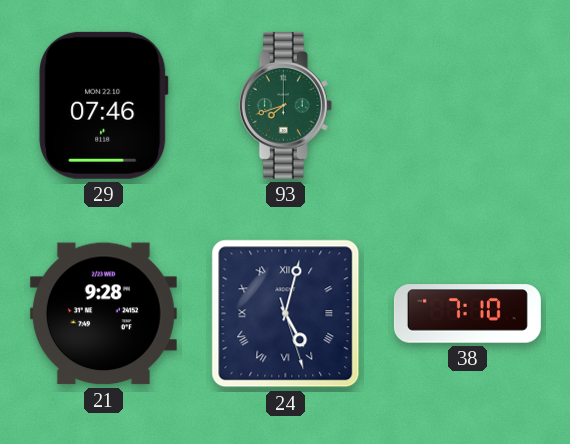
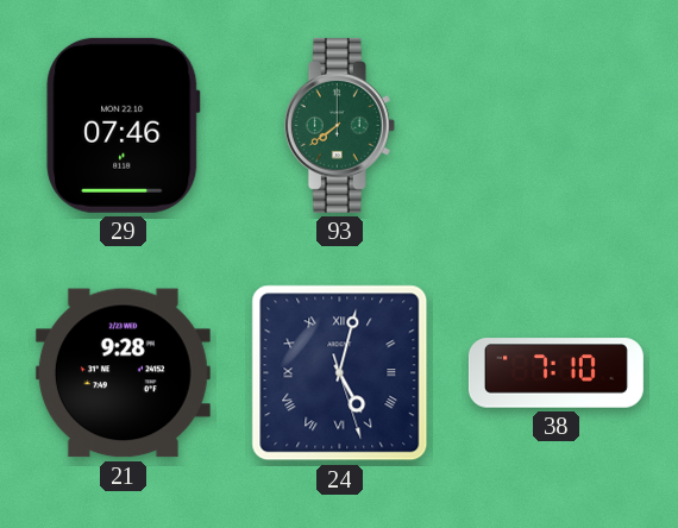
93: 7:42 -> 7:39 (339, 125)
